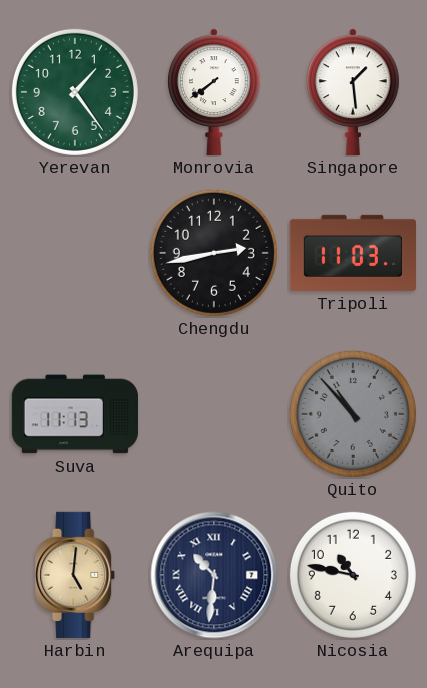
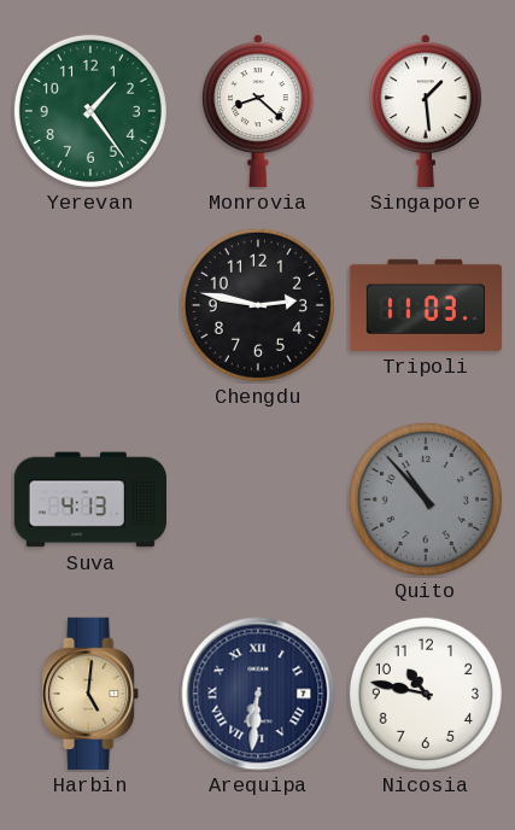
Monrovia: 7:39 -> 8:22 (259, 111)
Chengdu: 2:43 -> 2:47 (258, 305)
Suva: 11:13 -> 4:13 (89, 499)
Arequipa: 10:31 -> 6:31 (258, 694)
